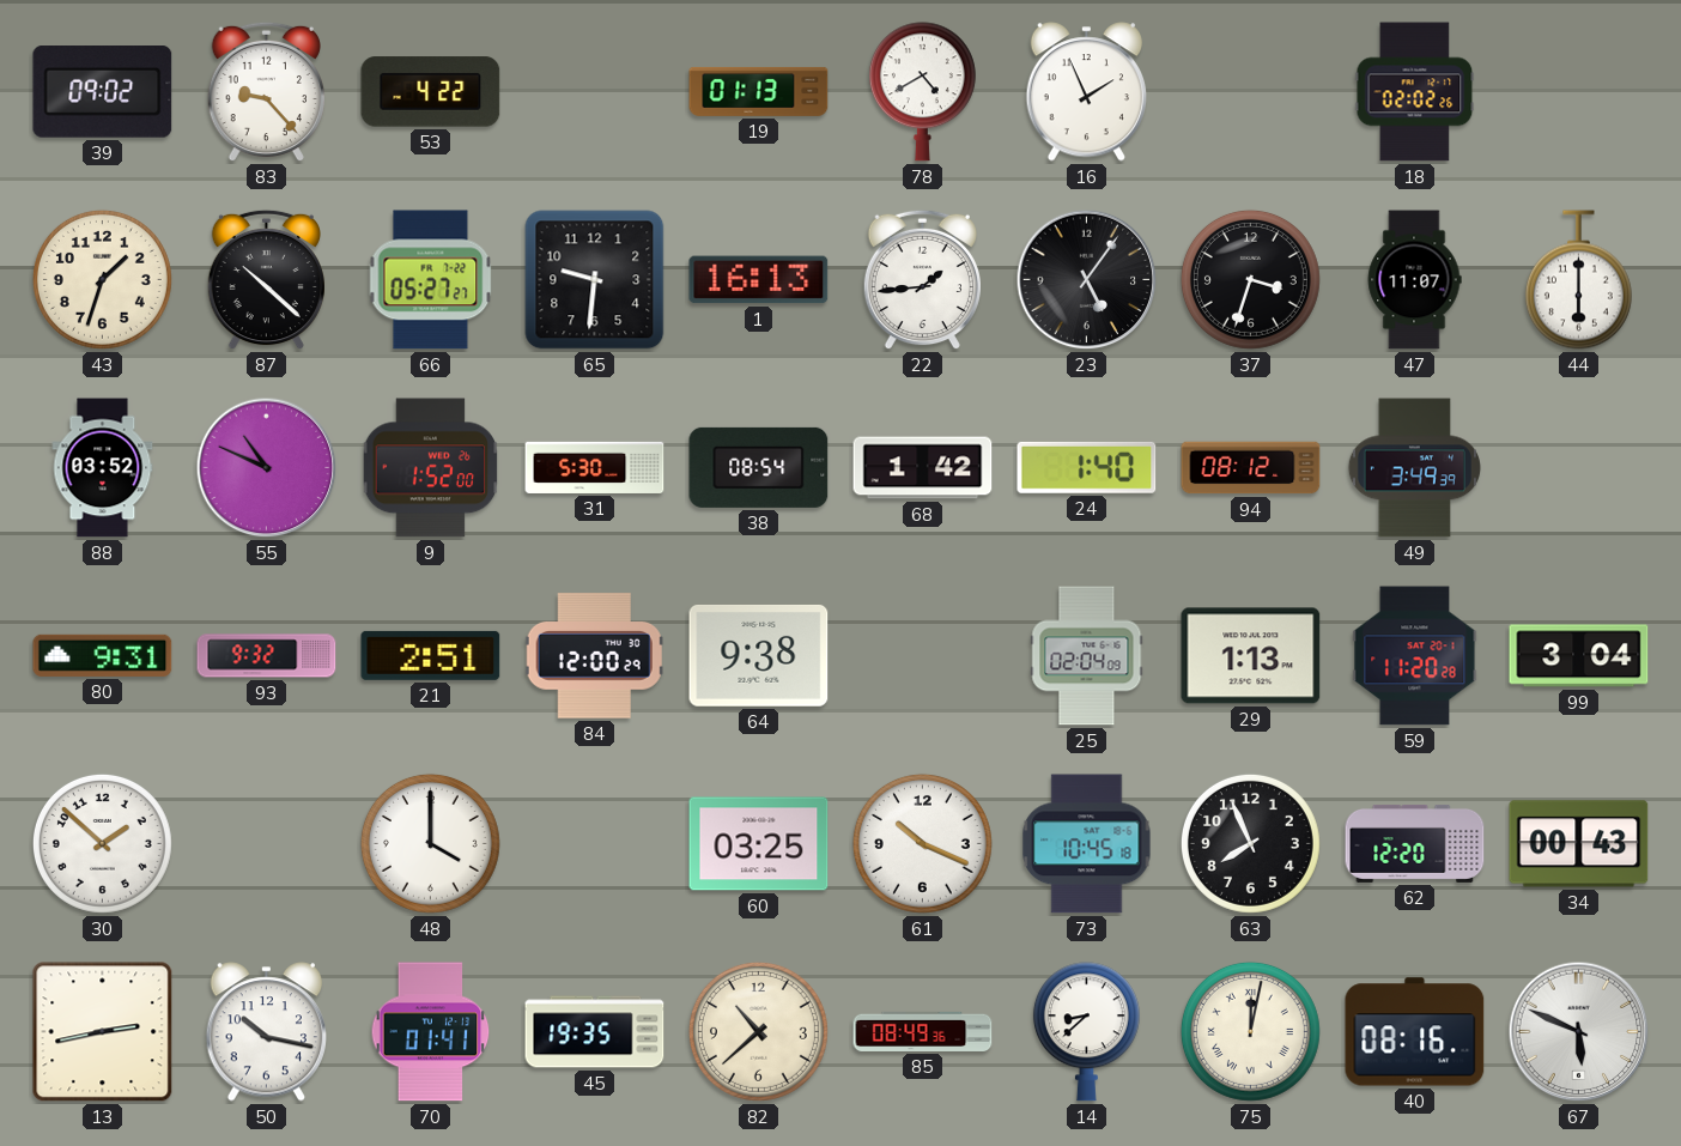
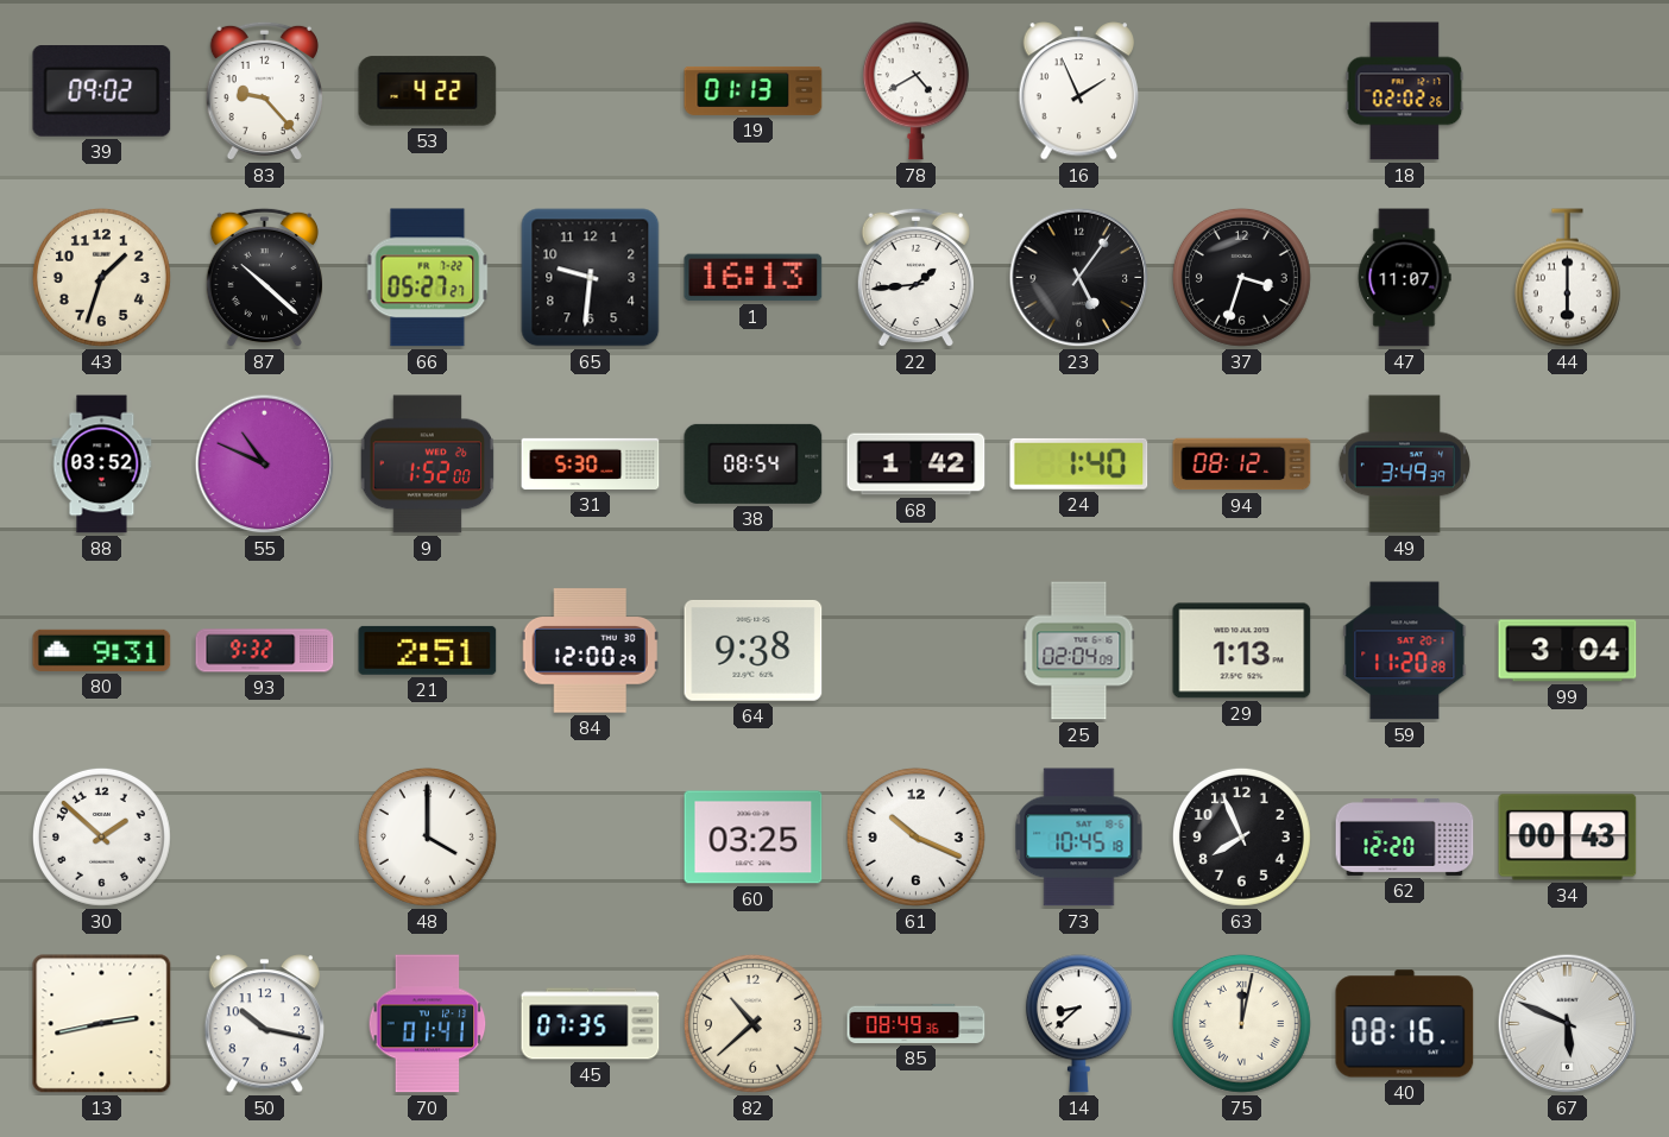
45: 19:35 -> 07:35 (591, 1024)
